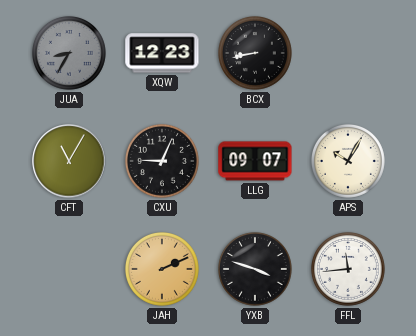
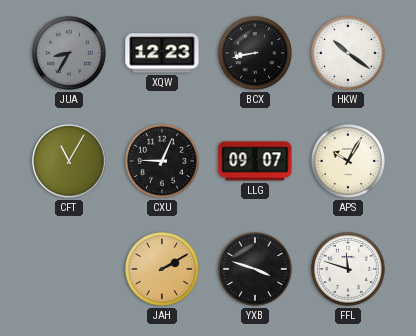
HKW: none -> 10:21 (348, 53)
JAH: 2:11 -> 2:10 (162, 269)
FFL: 11:44 -> 11:48 (348, 269)
